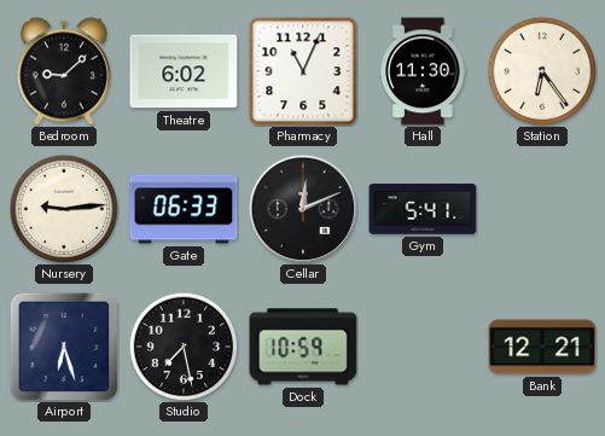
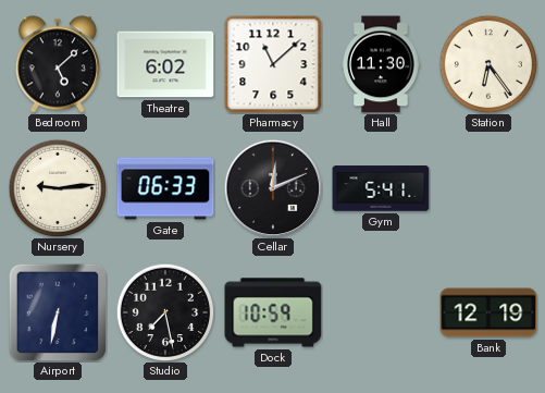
Bedroom: 9:08 -> 5:08 (58, 64)
Pharmacy: 11:04 -> 11:08 (273, 64)
Airport: 6:27 -> 6:32 (58, 312)
Bank: 12:21 -> 12:19 (488, 312)
